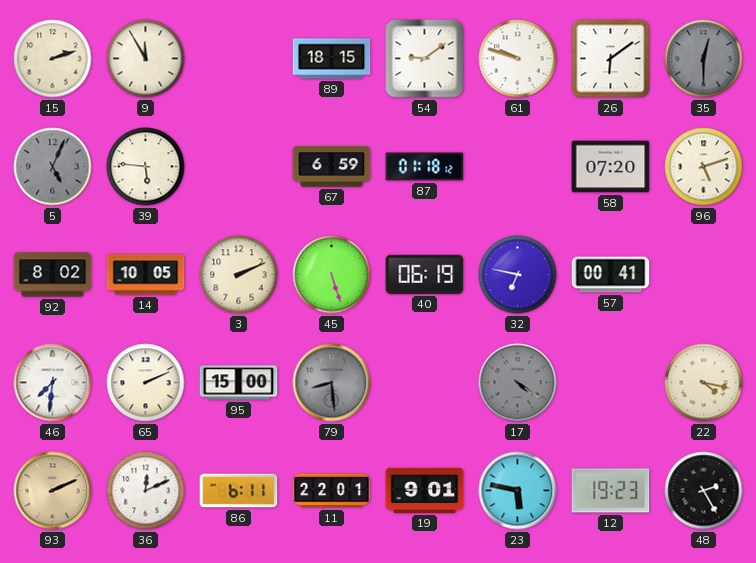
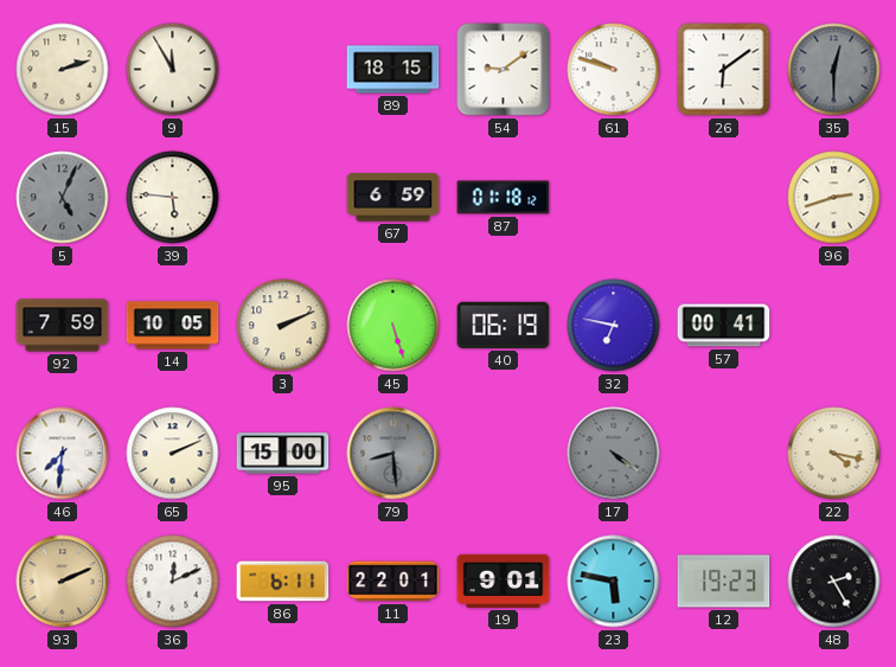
58: 07:20 -> none (611, 167)
96: 5:12 -> 2:42 (834, 198)
92: 8:02 -> 7:59 (63, 326)
